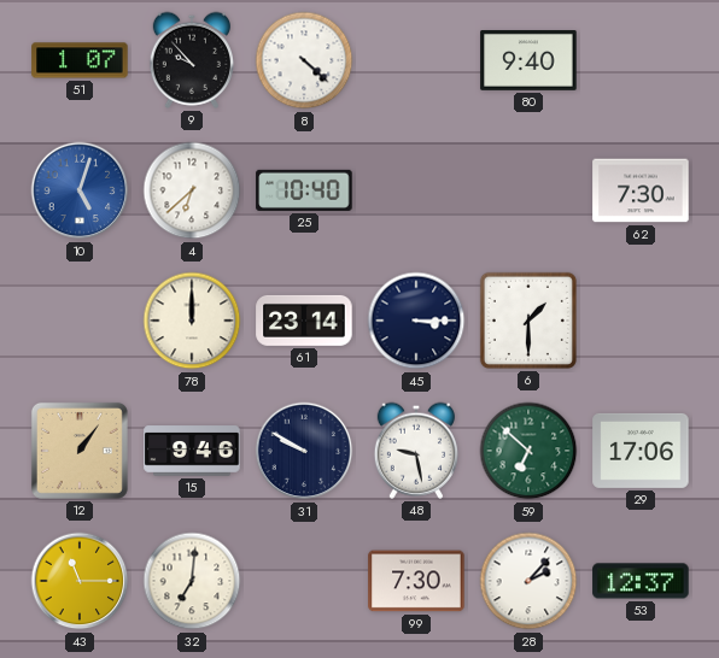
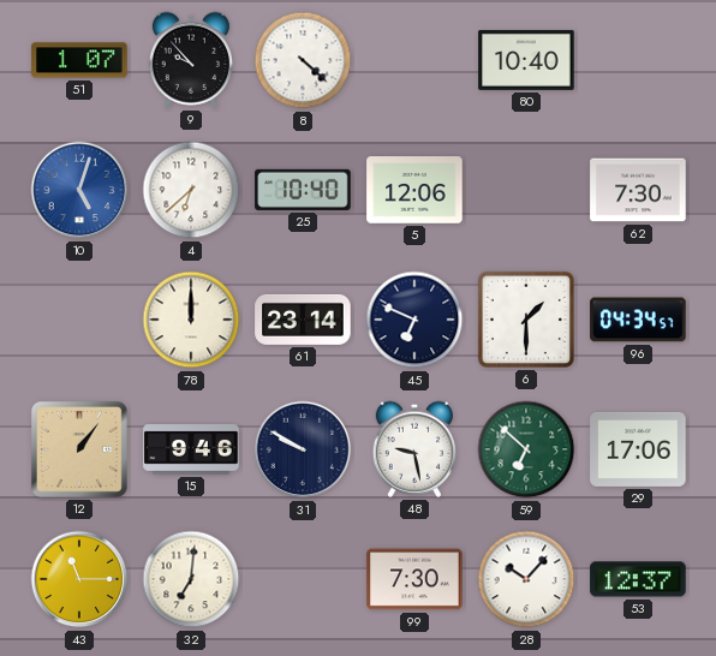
80: 9:40 -> 10:40 (526, 61)
5: none -> 12:06 (414, 190)
45: 3:15 -> 6:49 (414, 320)
96: none -> 04:34 (638, 320)
28: 2:07 -> 10:07 (526, 579)
